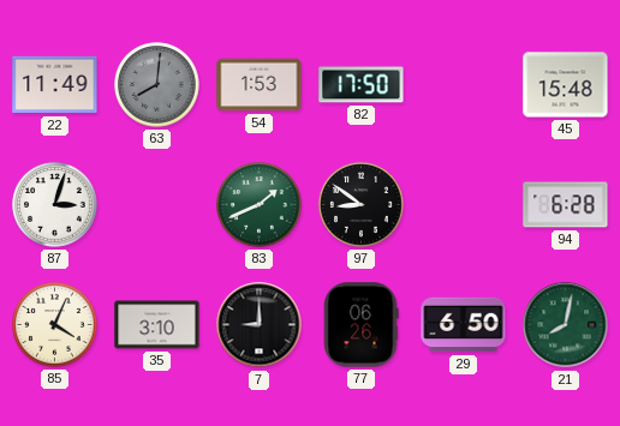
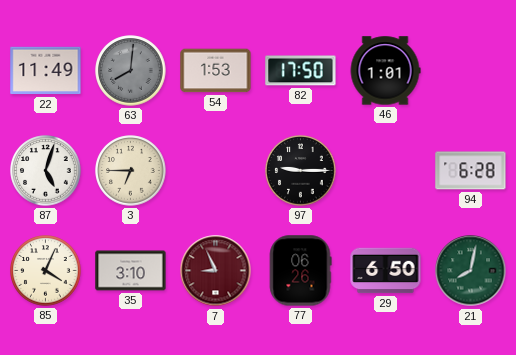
46: none -> 1:01 (385, 71)
45: 15:48 -> none (566, 85)
87: 3:03 -> 5:03 (46, 171)
3: none -> 6:45 (131, 171)
83: 1:41 -> none (260, 205)
97: 8:51 -> 9:15 (301, 171)
7: 9:00 -> 8:56 (216, 271)
7 dial: black -> burgundy (216, 271)
